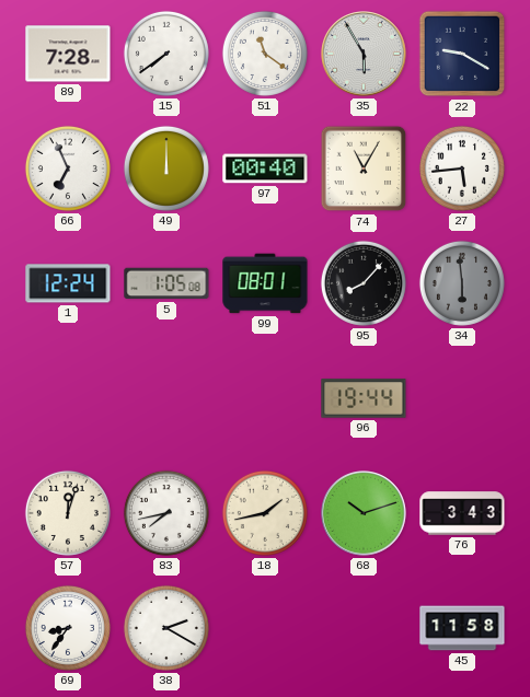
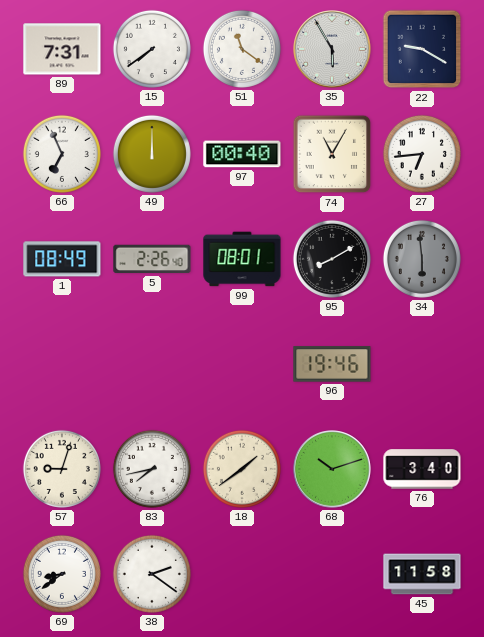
89: 7:28 -> 7:31 (62, 49)
27: 5:44 -> 6:44 (422, 154)
1: 12:24 -> 08:49 (62, 259)
5: 1:05 -> 2:26 (152, 259)
95: 8:07 -> 8:10 (332, 259)
96: 19:44 -> 19:46 (332, 364)
57: 12:03 -> 9:03 (62, 469)
18: 1:43 -> 1:39 (242, 469)
76: 3:43 -> 3:40 (422, 469)
69: 8:36 -> 8:39 (62, 574)
38: 2:20 -> 2:21 (152, 574)
